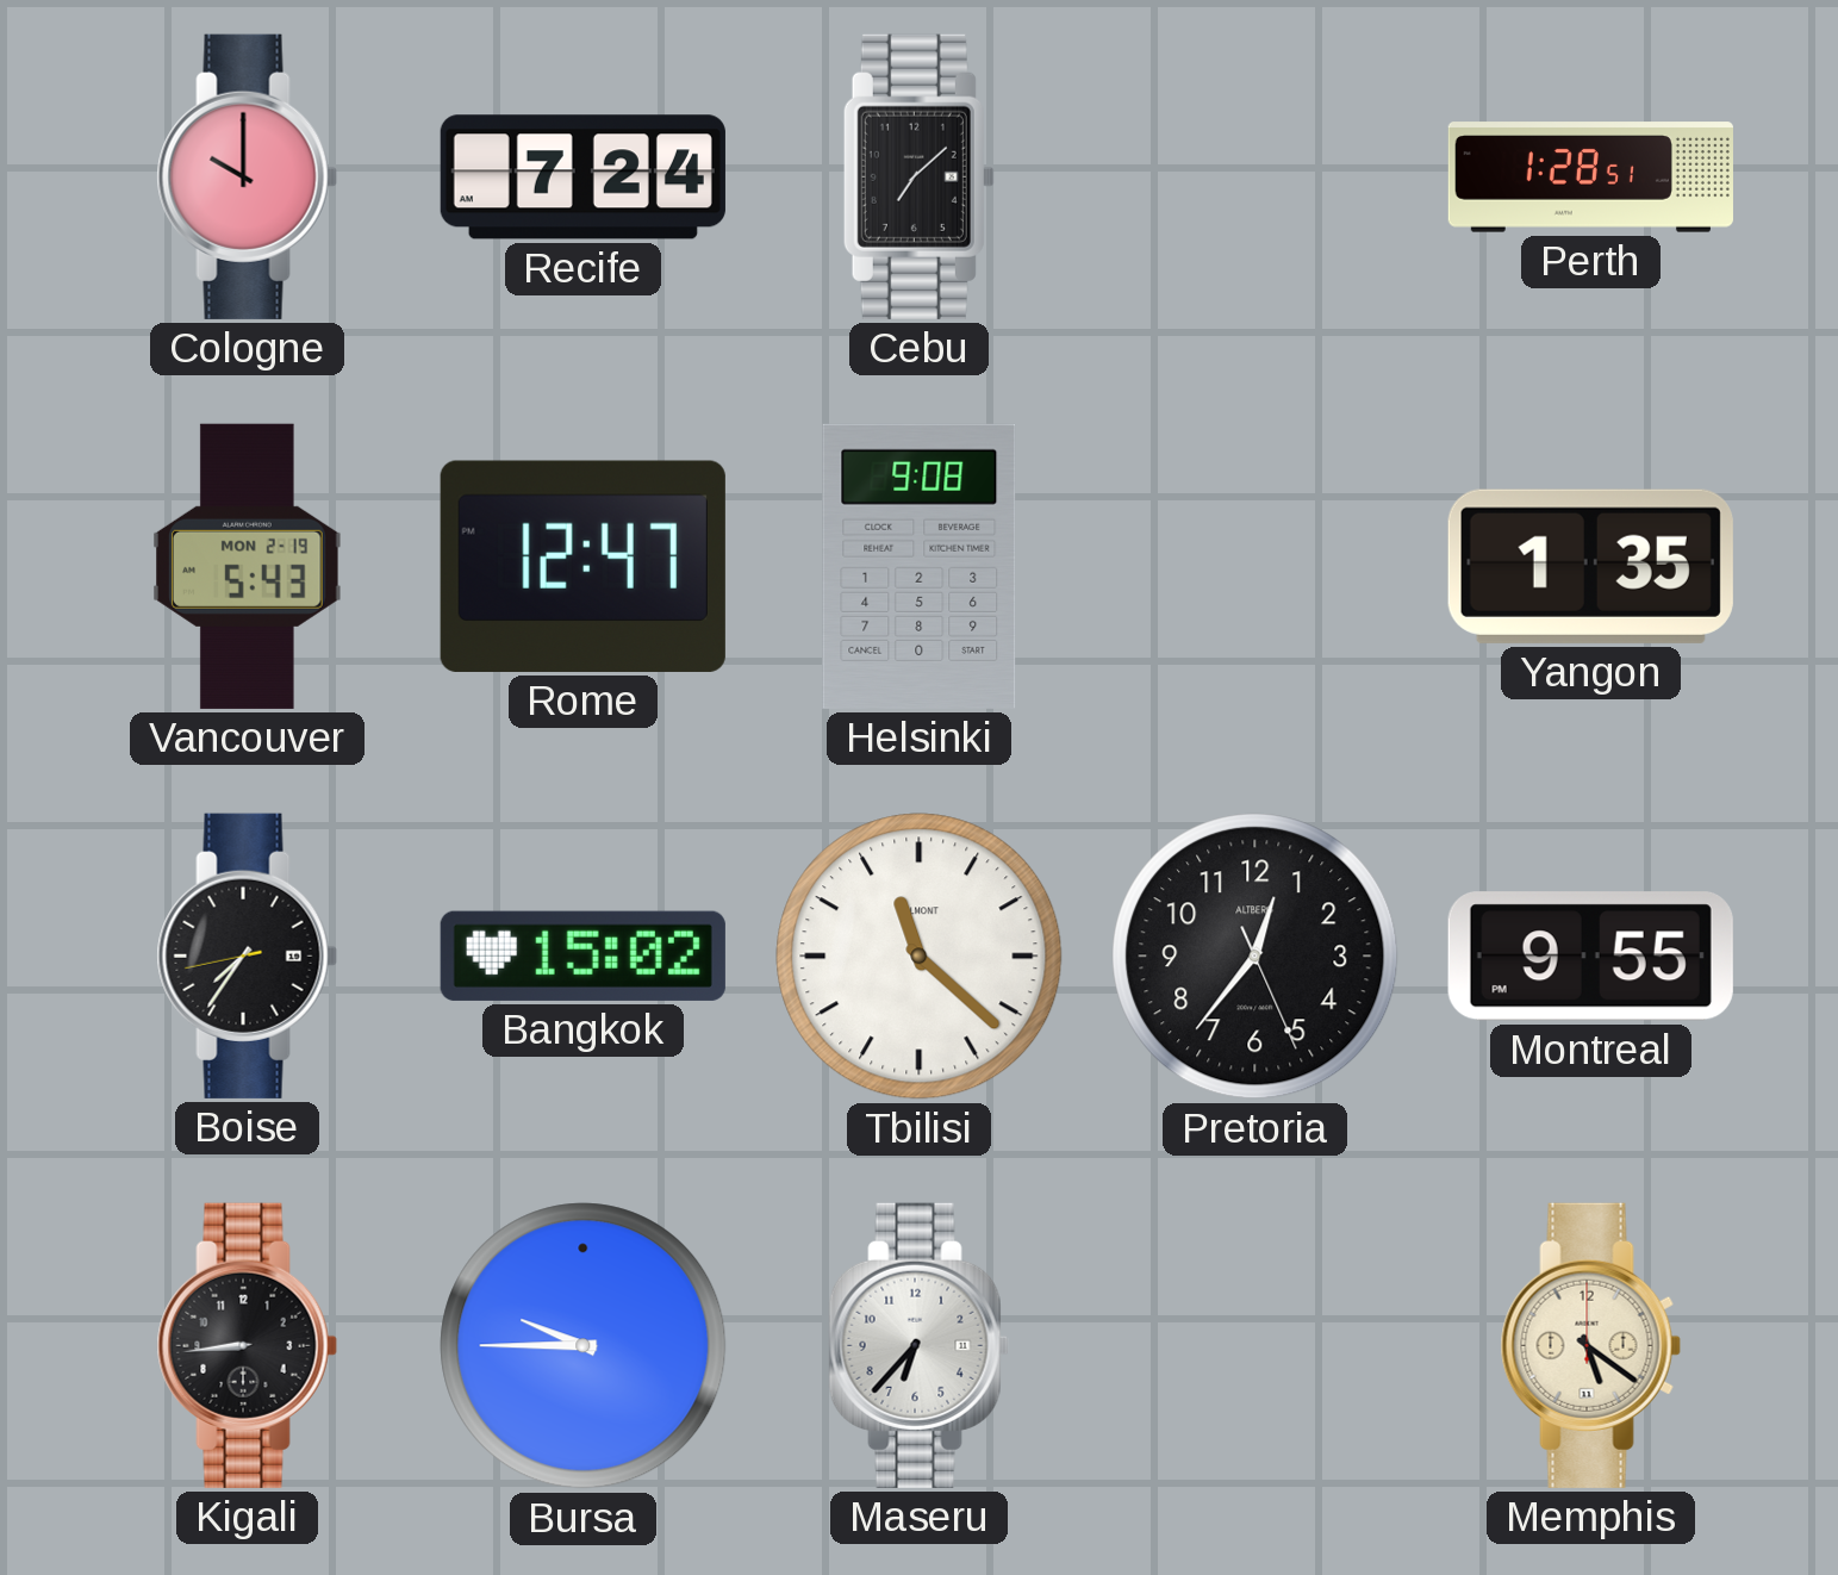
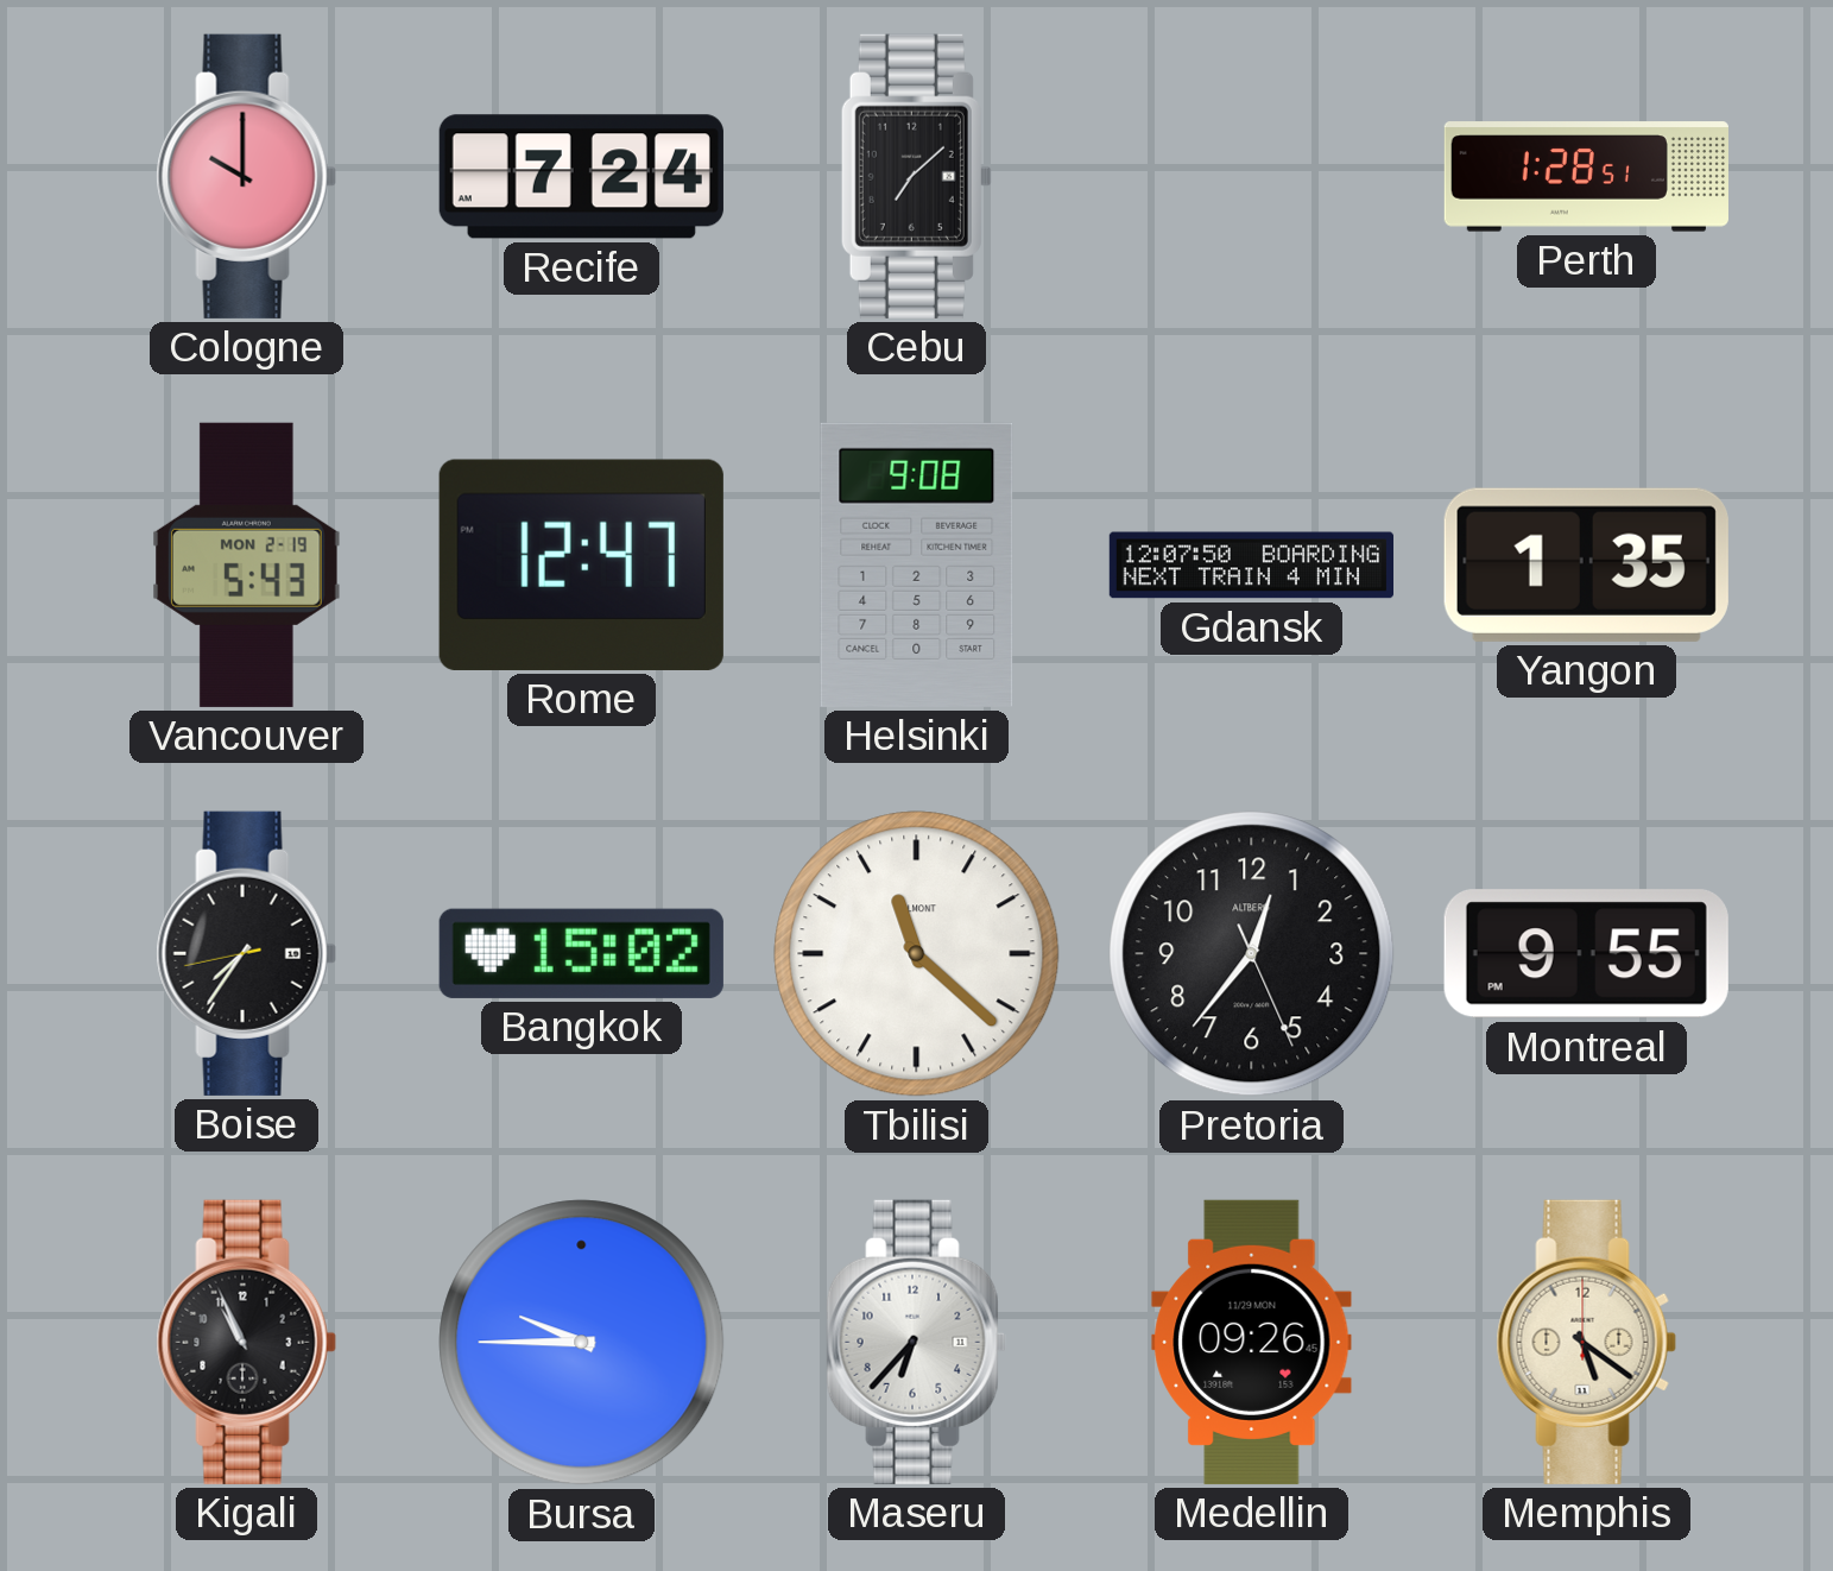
Gdansk: none -> 12:07 (1251, 566)
Kigali: 8:44 -> 10:56 (246, 1342)
Medellin: none -> 09:26 (1252, 1342)
